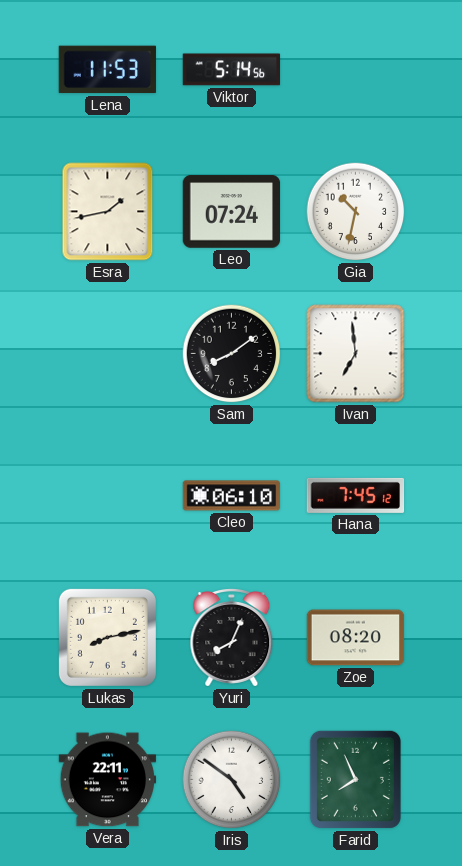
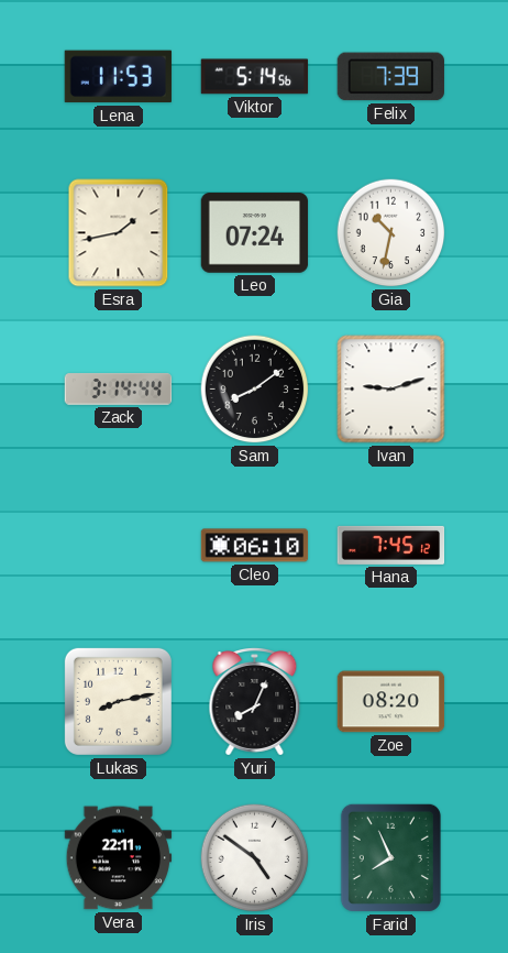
Felix: none -> 7:39 (390, 77)
Zack: none -> 3:14 (119, 390)
Ivan: 6:59 -> 9:12 (391, 390)
